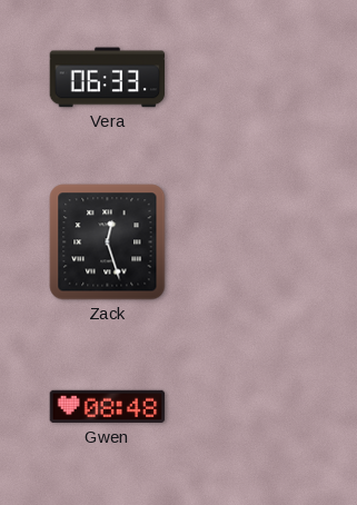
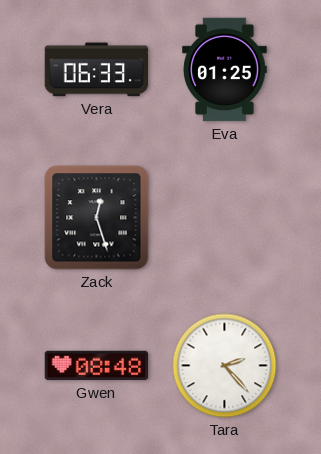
Eva: none -> 01:25 (225, 70)
Tara: none -> 2:23 (225, 366)
